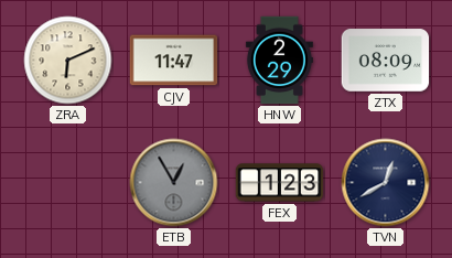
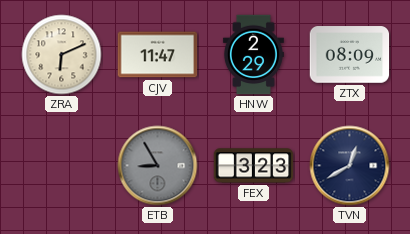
ETB: 12:55 -> 8:55 (158, 166)
FEX: 1:23 -> 3:23 (254, 166)
